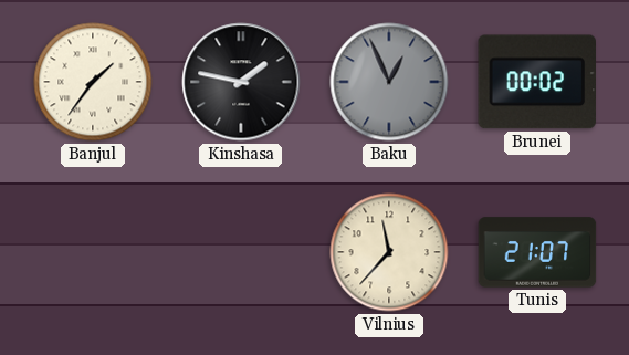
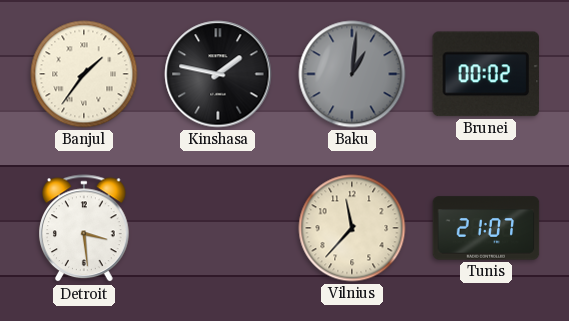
Baku: 12:56 -> 1:01 (352, 74)
Detroit: none -> 3:29 (85, 229)
